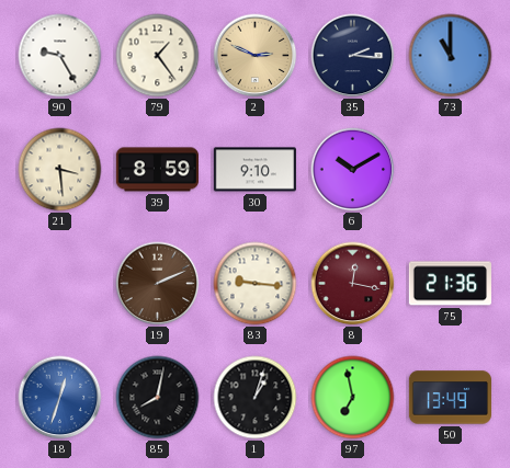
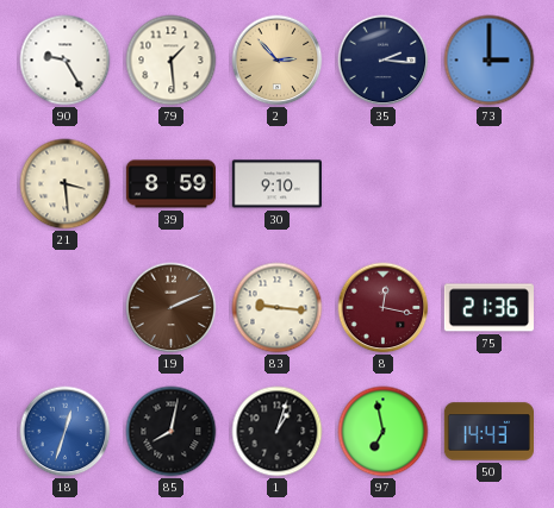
79: 1:24 -> 1:29 (172, 61)
2: 2:49 -> 2:53 (278, 61)
73: 11:00 -> 3:00 (490, 61)
6: 10:10 -> none (353, 170)
50: 13:49 -> 14:43 (488, 432)
